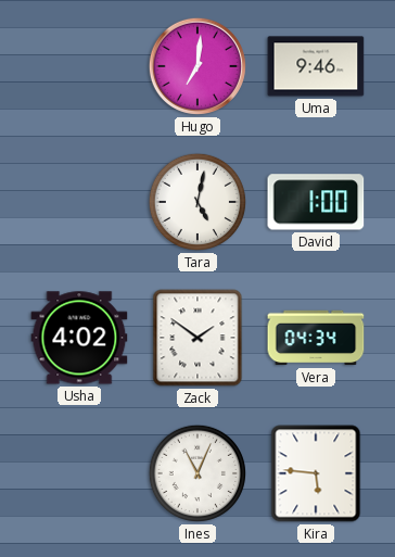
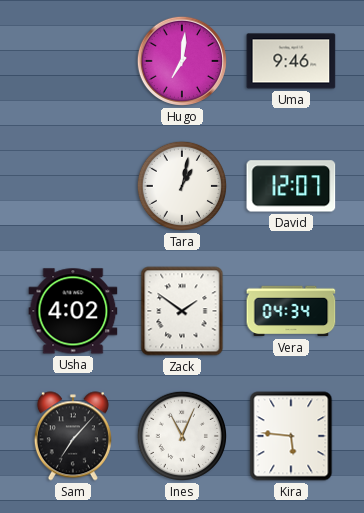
Tara: 5:02 -> 1:02 (182, 186)
David: 1:00 -> 12:07 (291, 186)
Sam: none -> 7:07 (73, 436)
